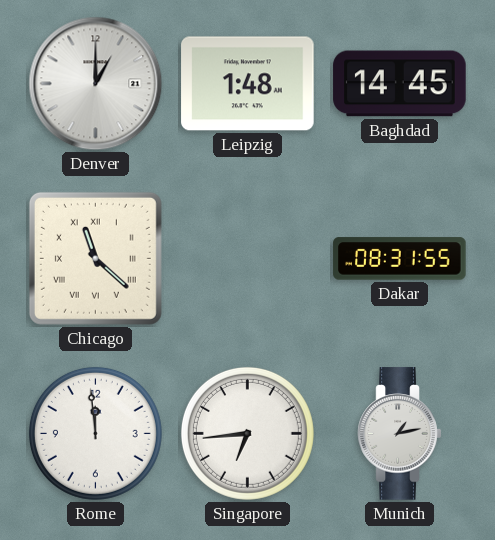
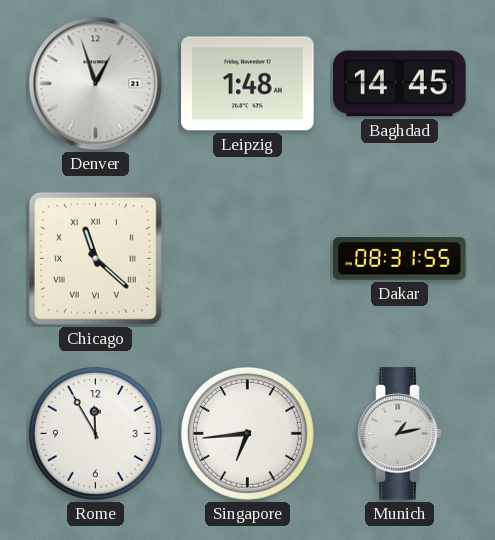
Denver: 1:00 -> 12:57 (96, 84)
Rome: 11:59 -> 11:55 (95, 433)
